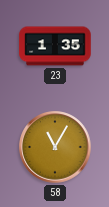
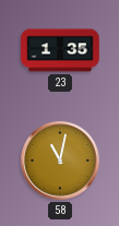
58: 11:05 -> 11:02 (60, 160)
